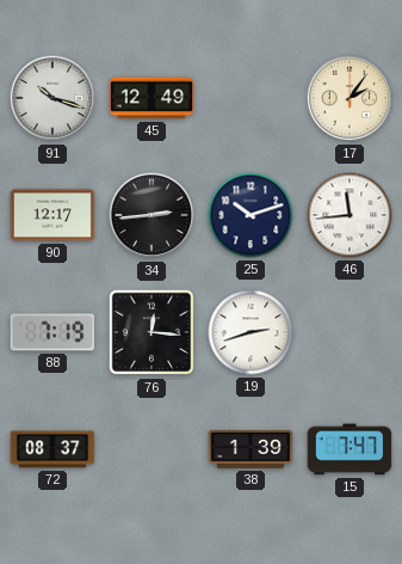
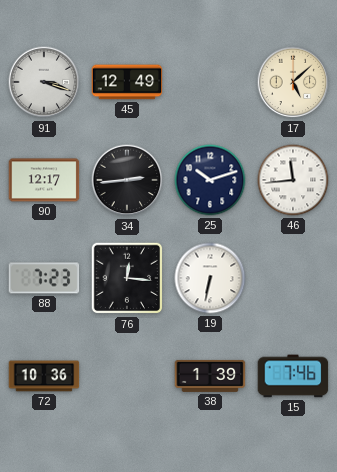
91: 10:18 -> 3:18 (44, 82)
17: 2:06 -> 5:08 (293, 82)
88: 7:19 -> 7:23 (44, 278)
19: 2:42 -> 6:32 (210, 278)
72: 08:37 -> 10:36 (44, 376)
15: 7:47 -> 7:46 (293, 376)
